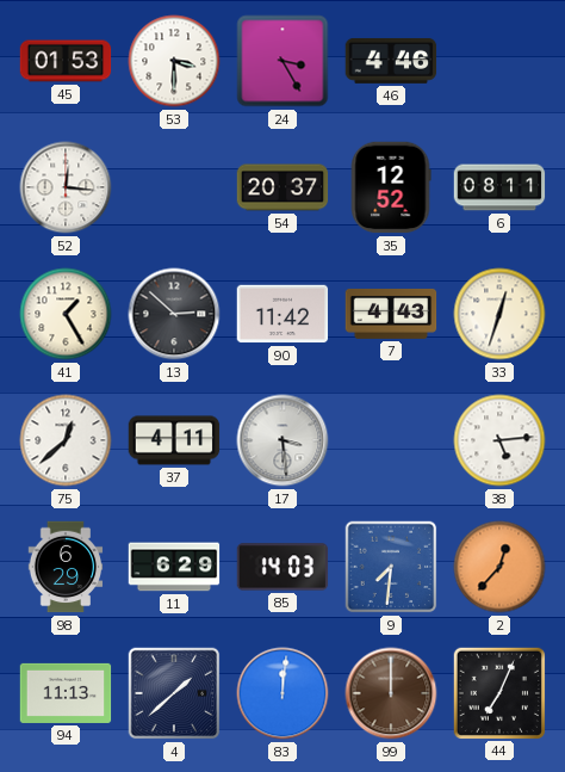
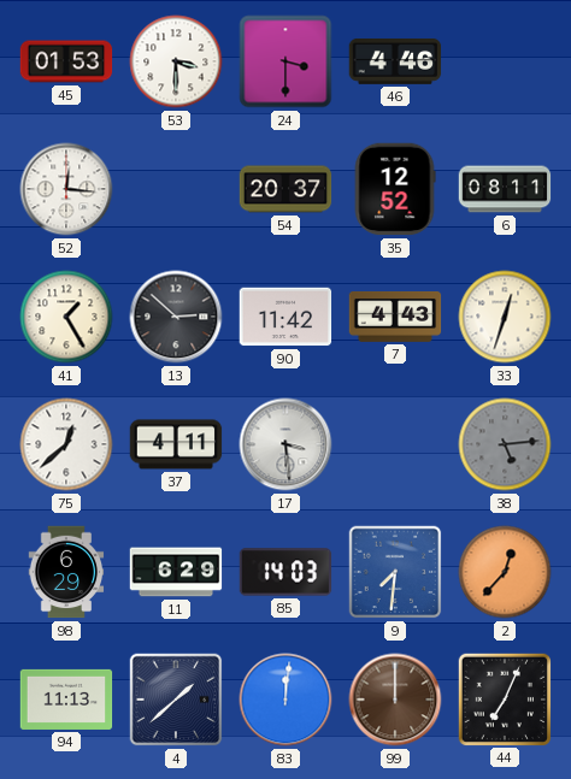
24: 3:25 -> 3:30 (285, 61)
38 dial: white -> grey (505, 444)
